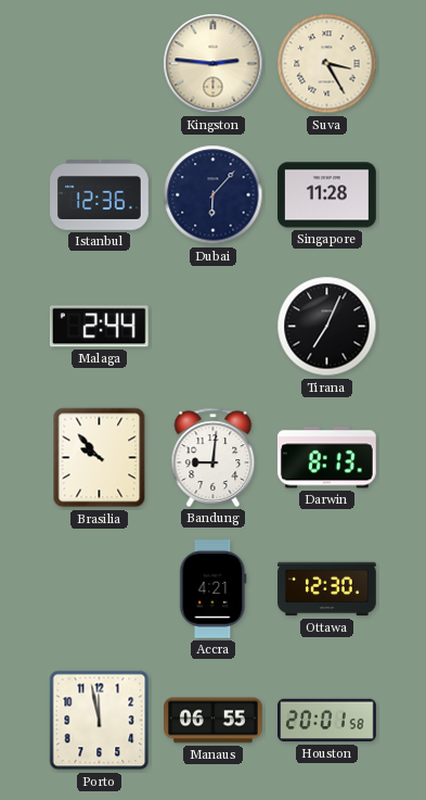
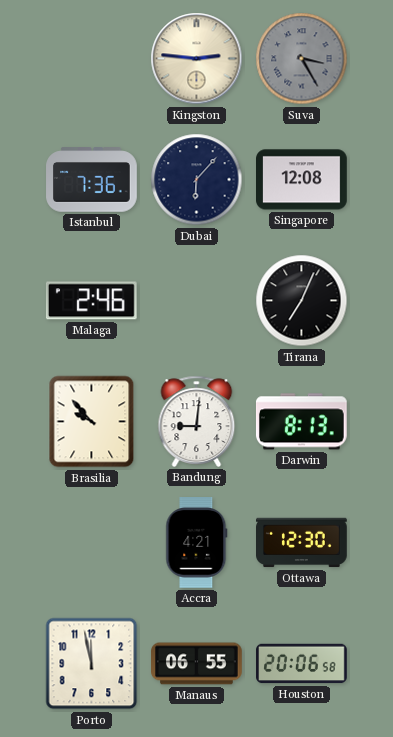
Suva dial: cream -> grey (302, 59)
Istanbul: 12:36 -> 7:36 (92, 180)
Singapore: 11:28 -> 12:08 (302, 180)
Malaga: 2:44 -> 2:46 (91, 301)
Houston: 20:01 -> 20:06 (302, 664)
